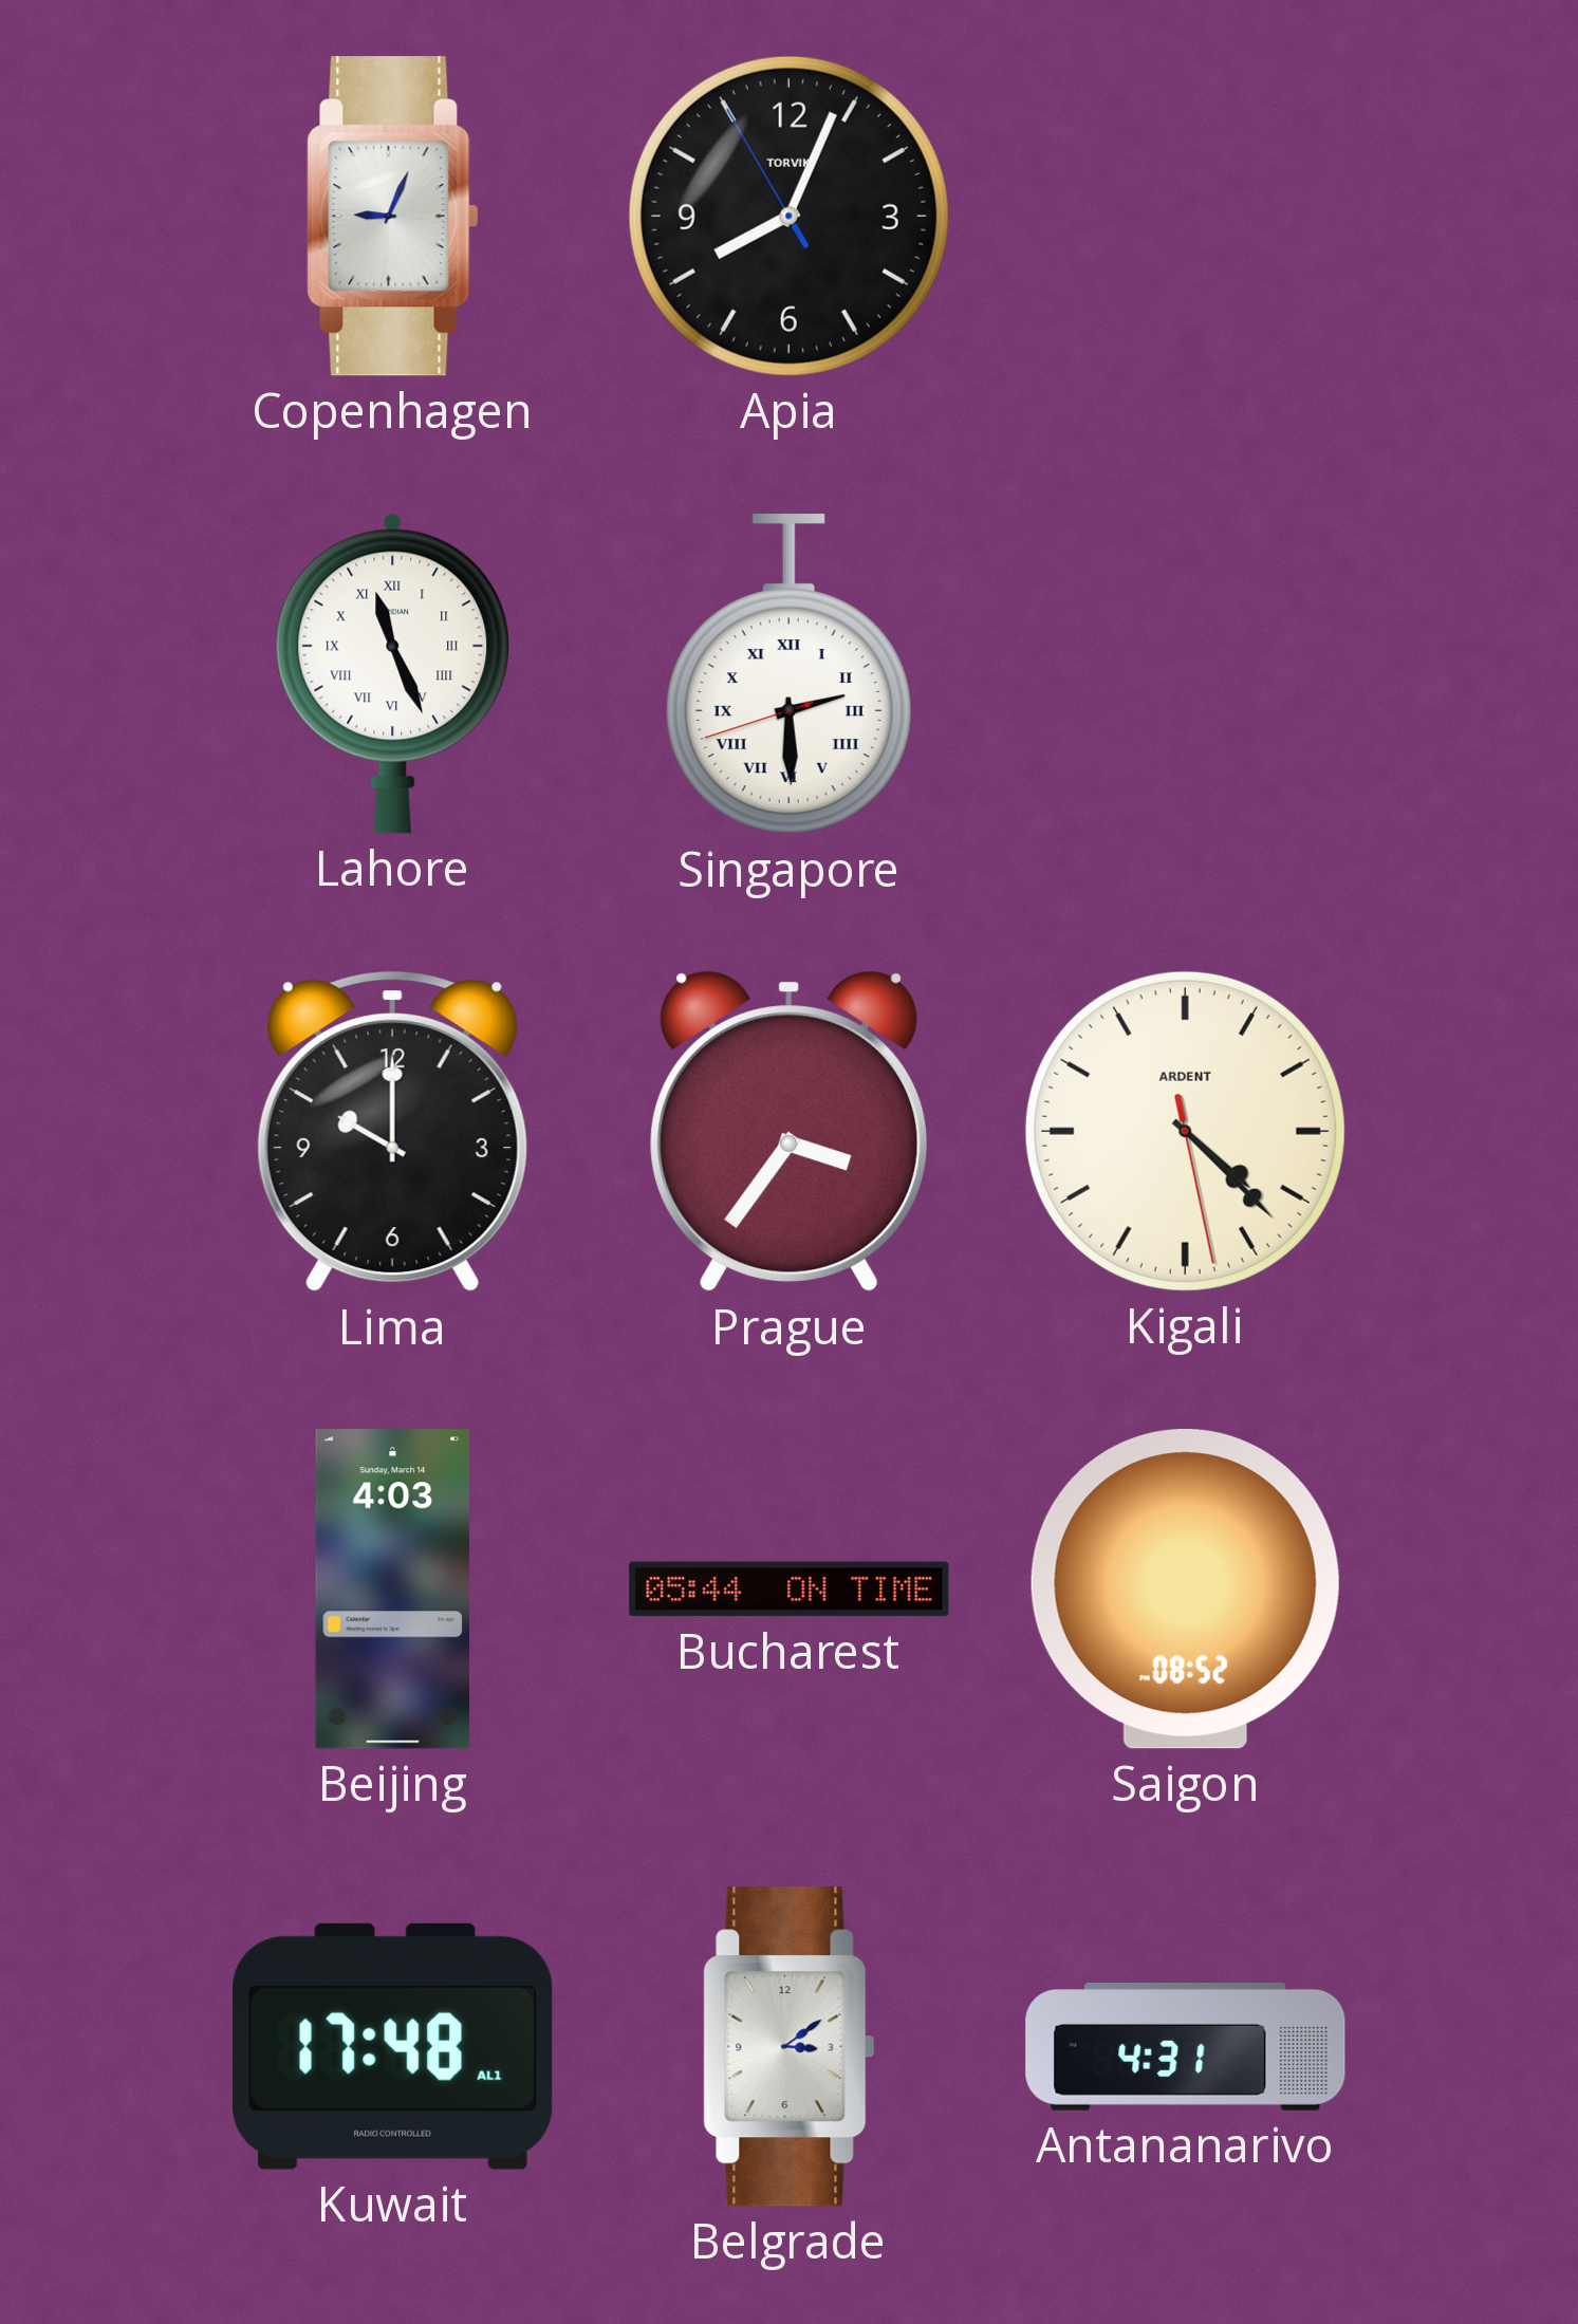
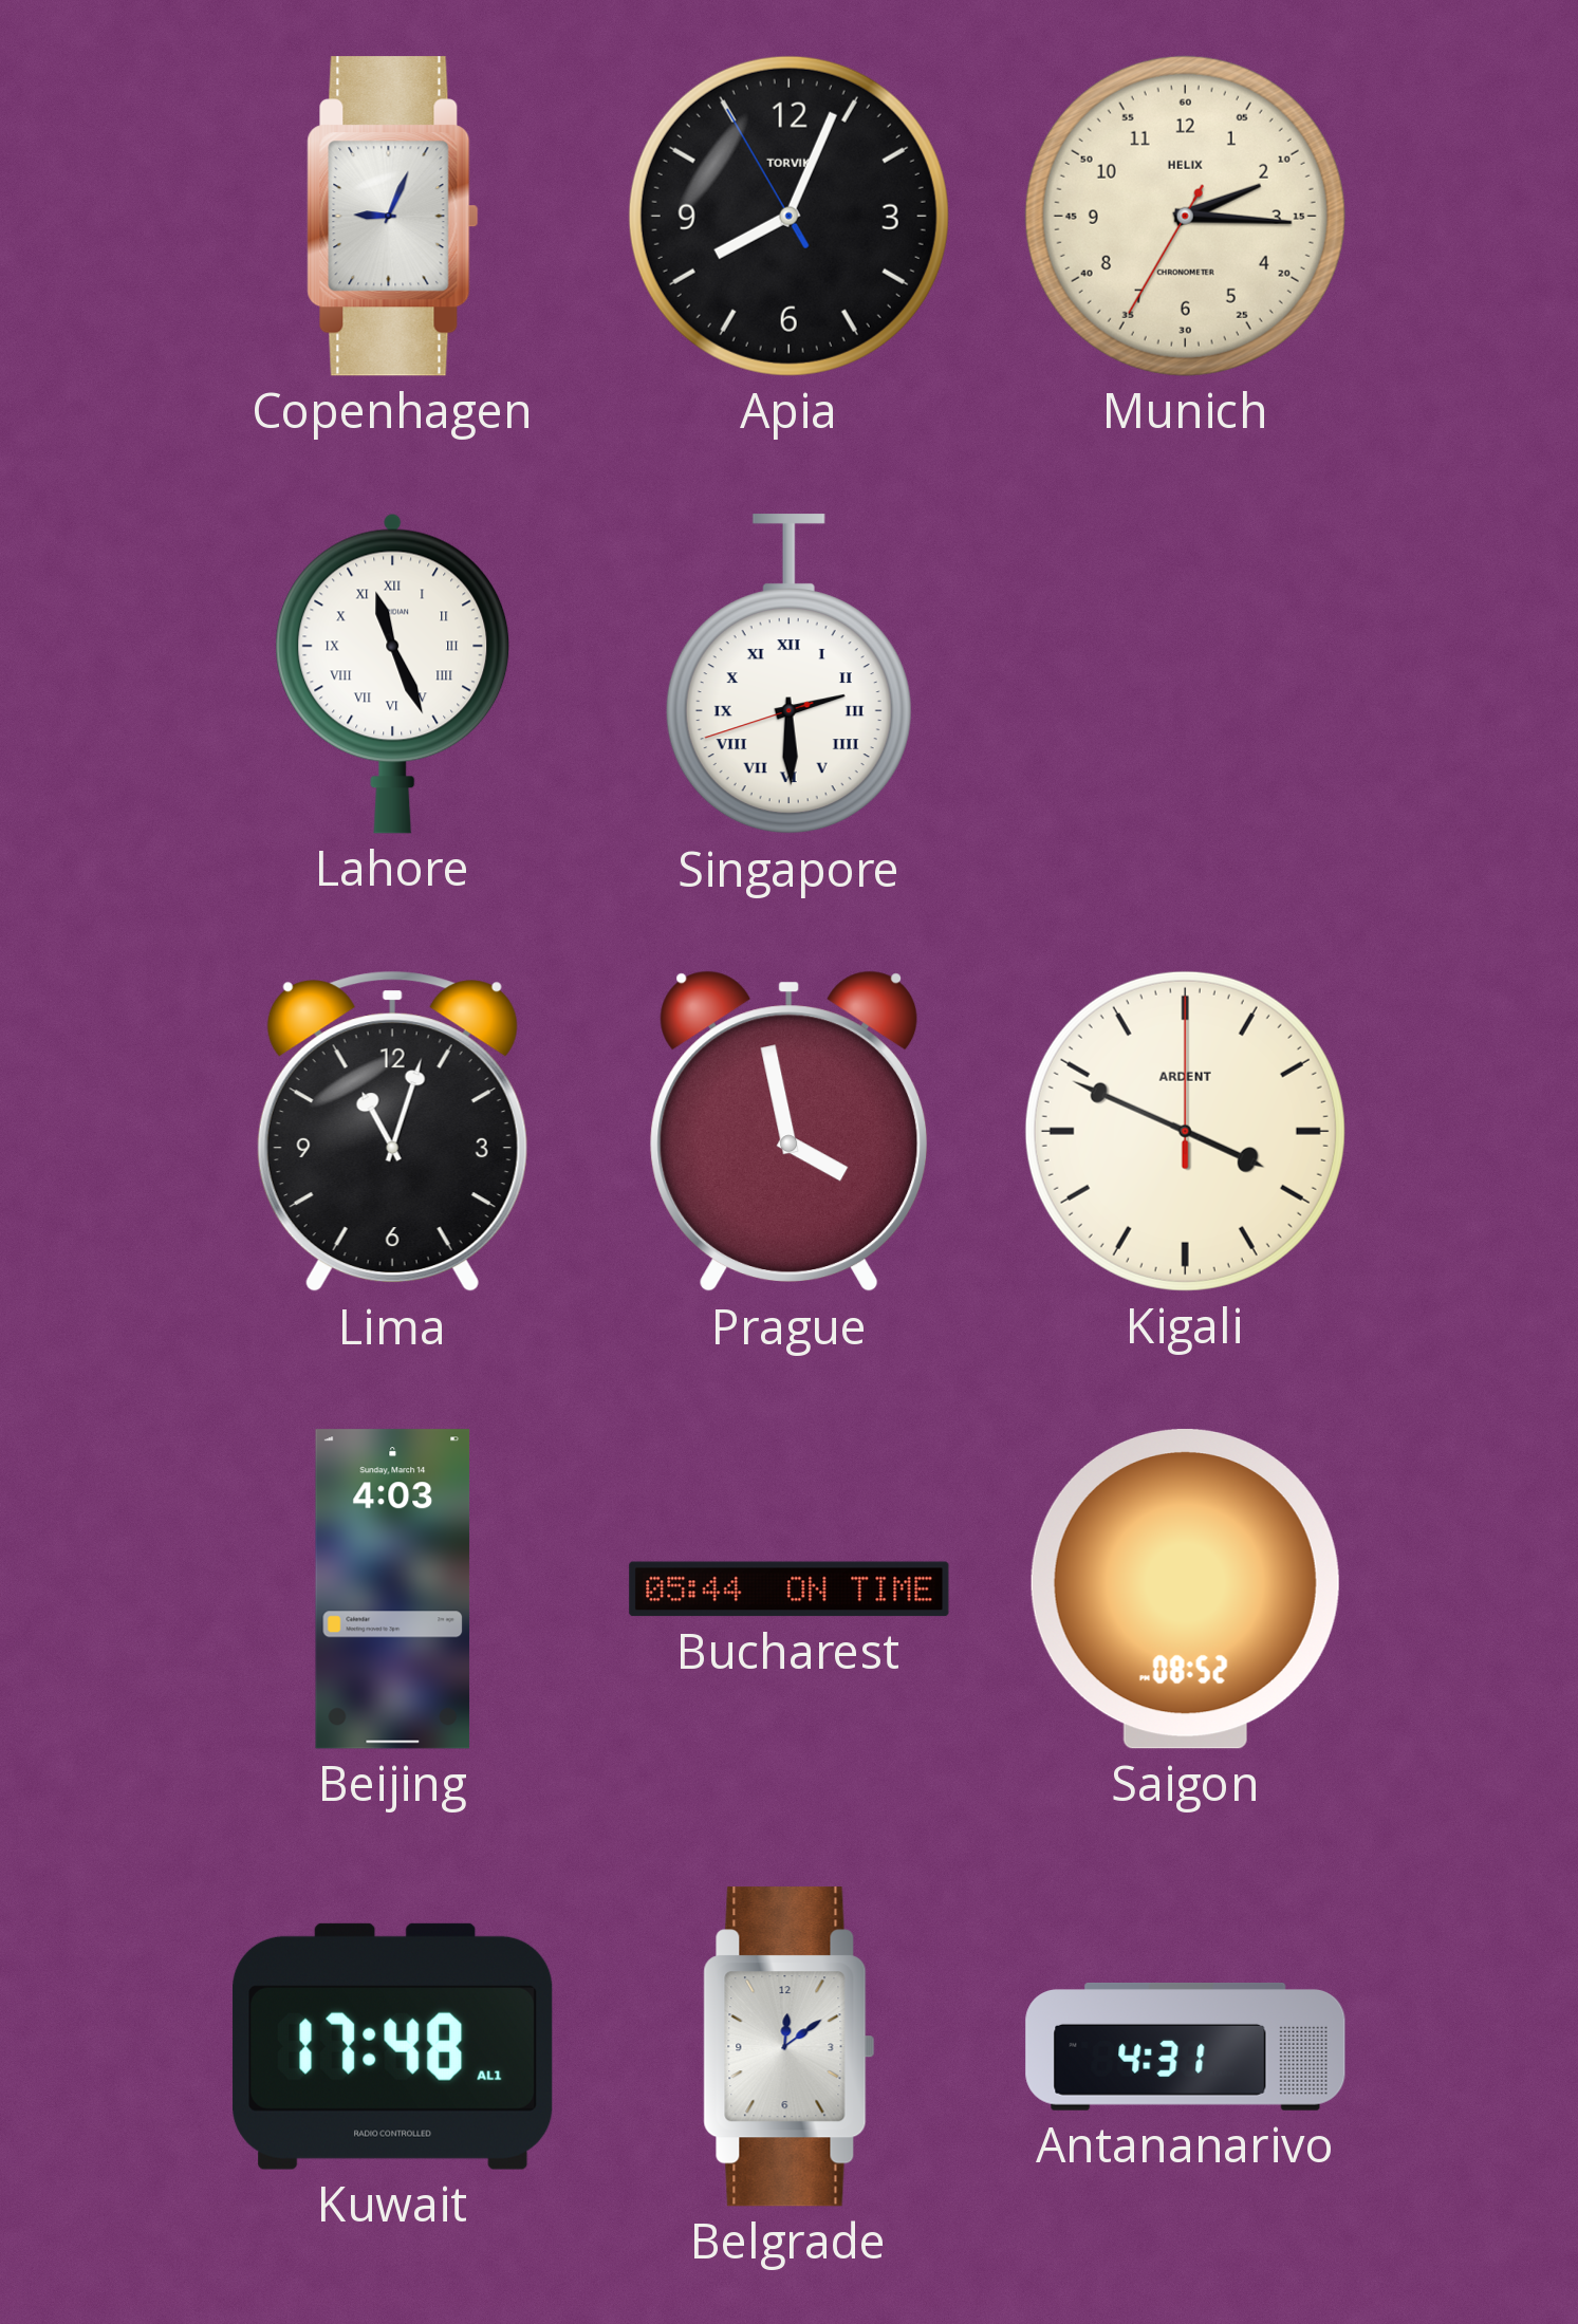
Munich: none -> 2:15 (1185, 216)
Lima: 10:00 -> 11:03 (392, 1132)
Prague: 3:36 -> 3:58 (790, 1132)
Kigali: 4:22 -> 3:49 (1185, 1131)
Belgrade: 3:09 -> 12:09 (790, 2047)
